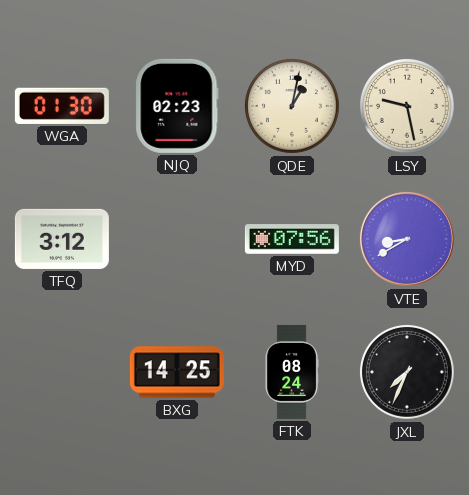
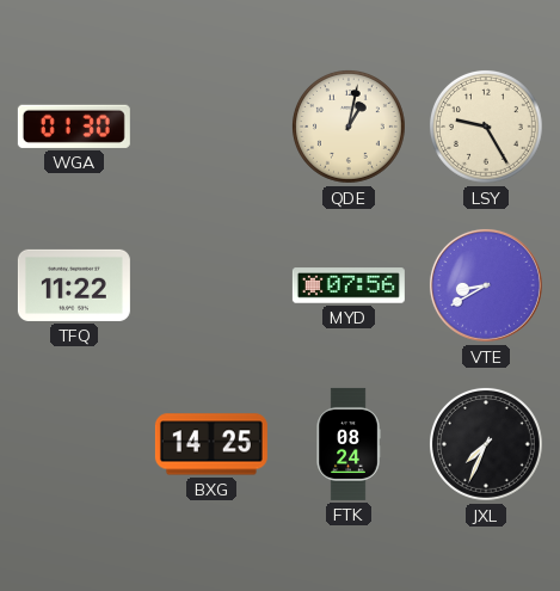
NJQ: 02:23 -> none (177, 106)
LSY: 9:28 -> 9:25 (486, 127)
TFQ: 3:12 -> 11:22 (74, 285)
